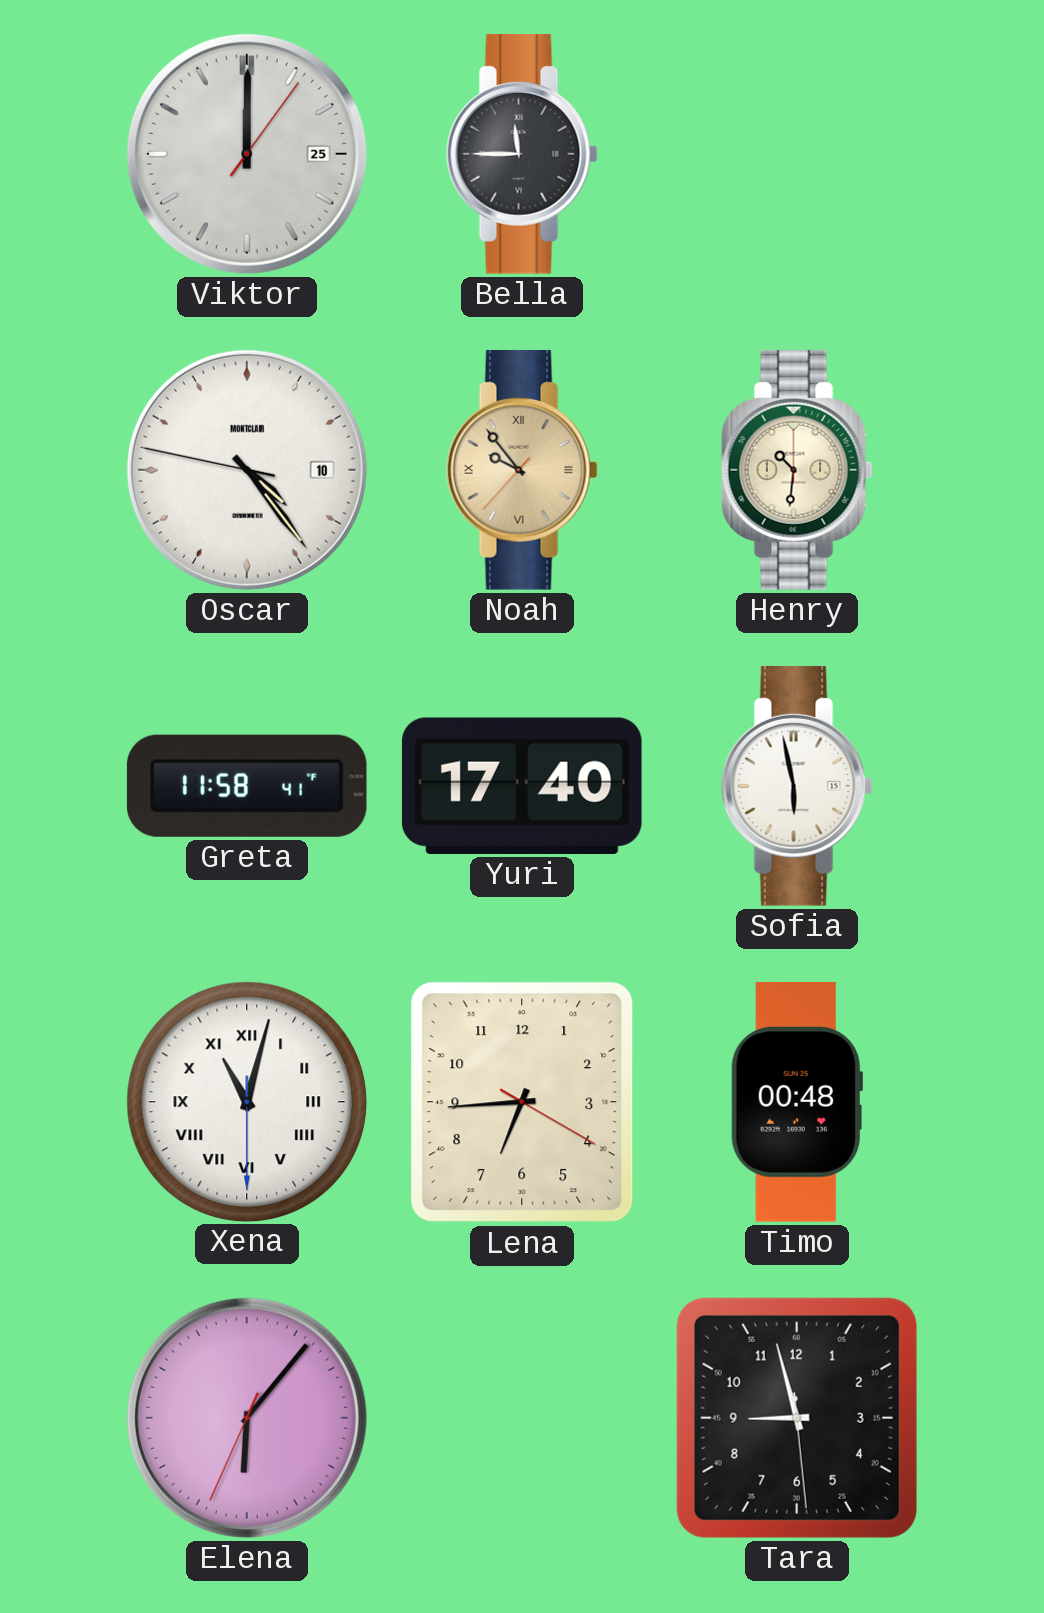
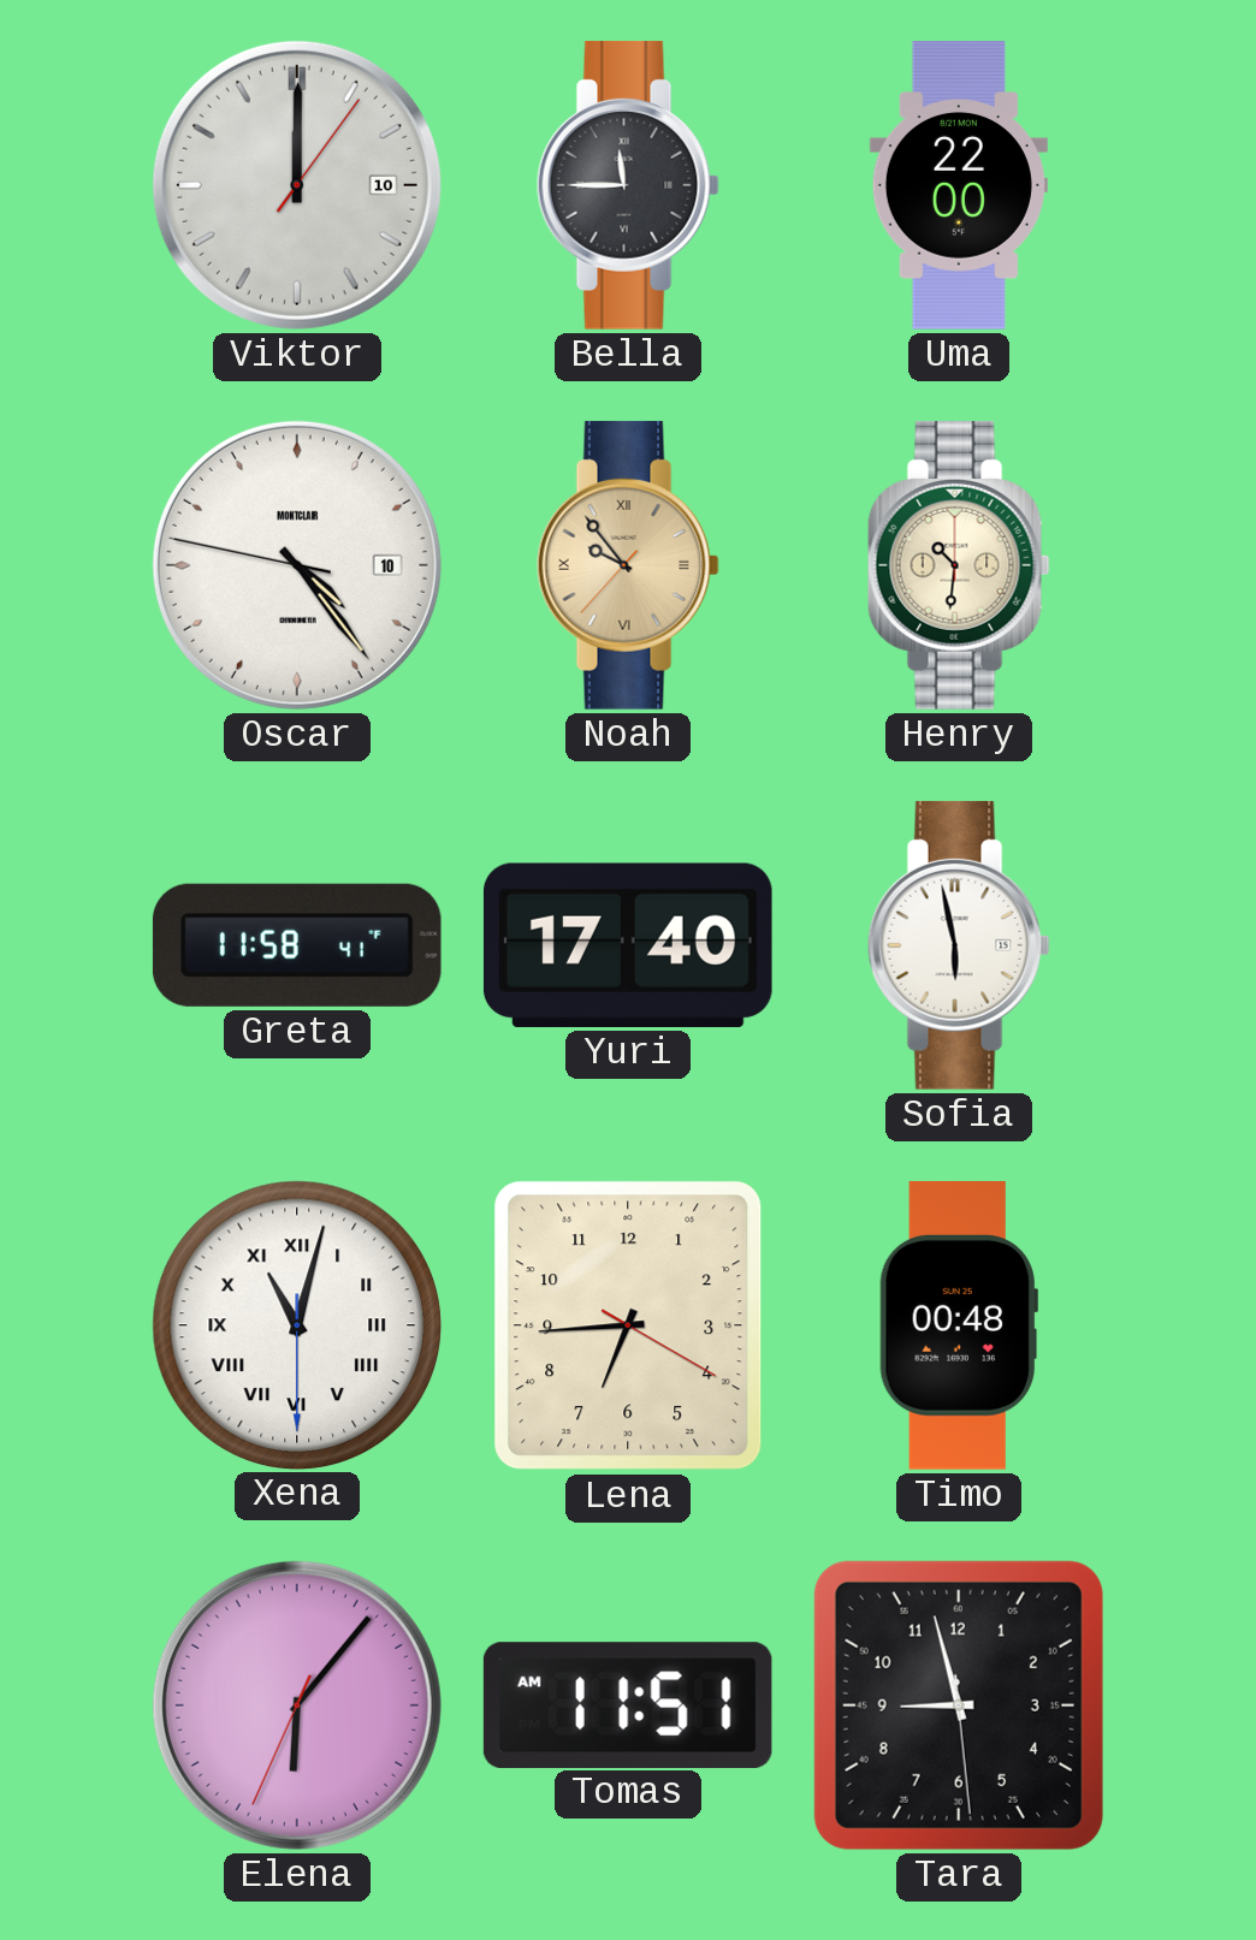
Viktor date: 25 -> 10 (297, 185)
Uma: none -> 22:00 (959, 185)
Tomas: none -> 11:51 (628, 1704)
